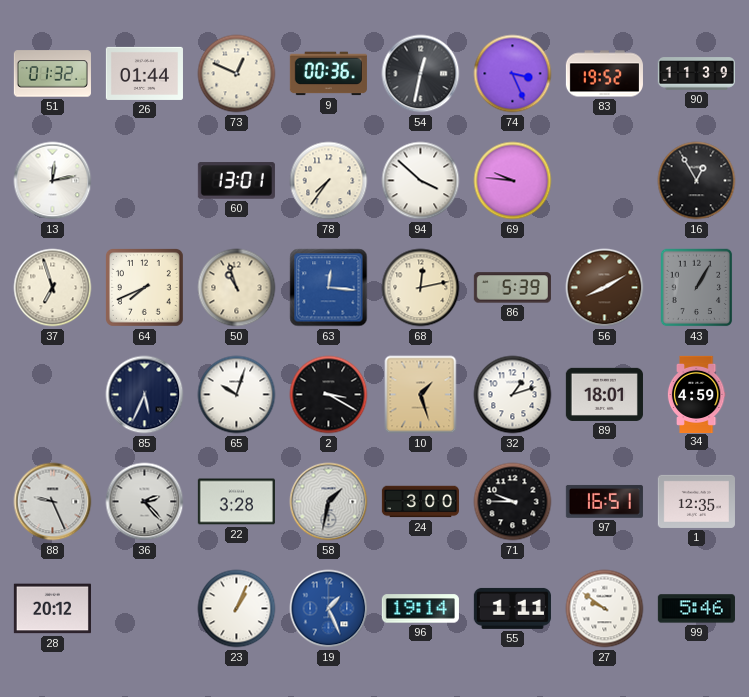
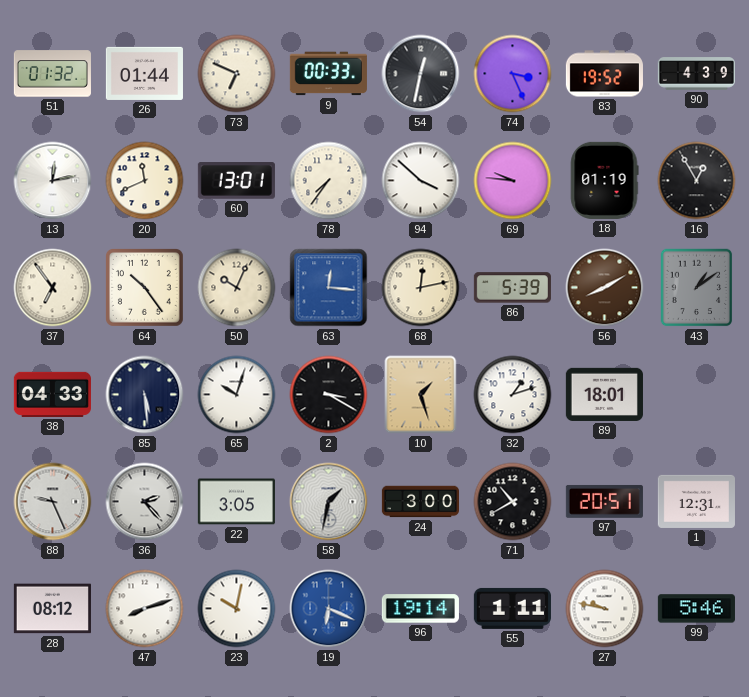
73: 12:49 -> 6:49 (237, 74)
9: 00:36 -> 00:33 (328, 74)
90: 11:39 -> 4:39 (696, 74)
20: none -> 11:41 (145, 181)
18: none -> 01:19 (604, 180)
37: 6:57 -> 6:54 (53, 288)
64: 7:41 -> 10:24 (144, 287)
50: 10:57 -> 10:04 (237, 288)
43: 1:05 -> 1:09 (697, 288)
38: none -> 04:33 (52, 394)
85: 5:34 -> 5:29 (145, 395)
34: 4:59 -> none (696, 394)
22: 3:28 -> 3:05 (236, 502)
71: 9:45 -> 10:40 (513, 502)
97: 16:51 -> 20:51 (604, 501)
1: 12:35 -> 12:31 (696, 501)
28: 20:12 -> 08:12 (52, 609)
47: none -> 8:12 (145, 609)
23: 1:04 -> 10:02 (237, 609)
19: 1:26 -> 6:19 (329, 609)
27: 9:51 -> 9:47 (605, 609)
